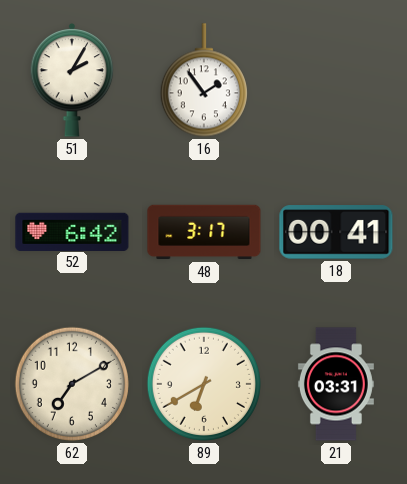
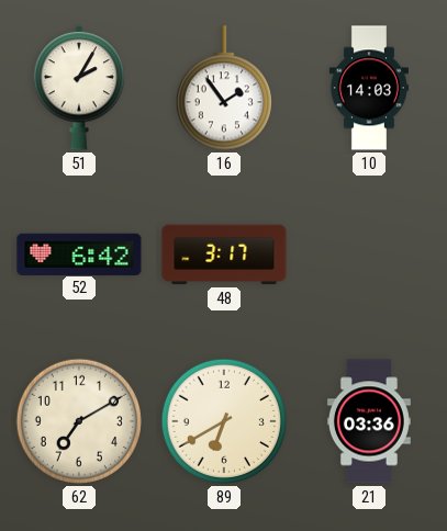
10: none -> 14:03 (369, 88)
18: 00:41 -> none (336, 232)
21: 03:31 -> 03:36 (369, 421)
